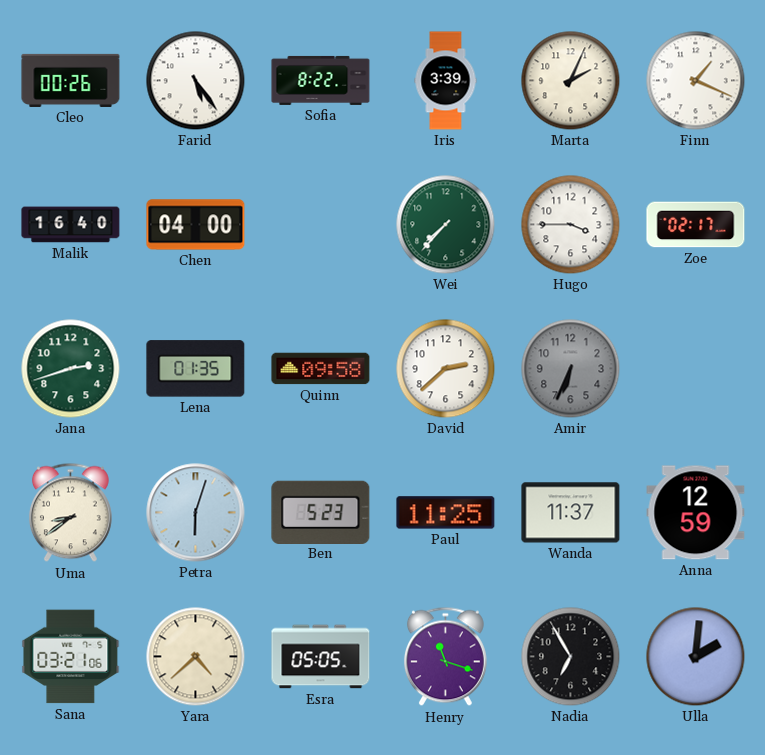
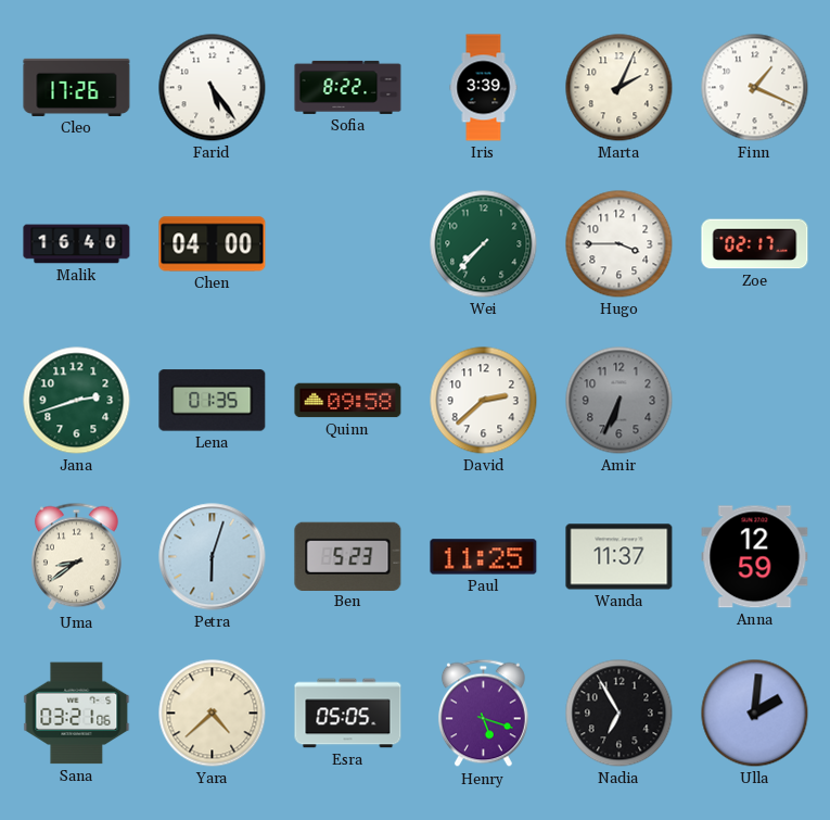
Cleo: 00:26 -> 17:26 (77, 87)
Henry: 11:18 -> 5:18 (483, 714)
